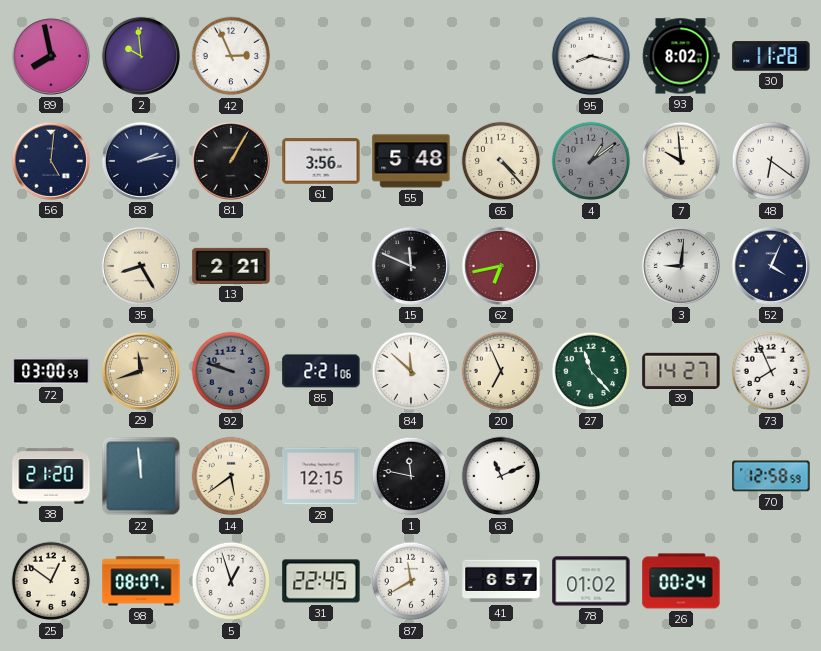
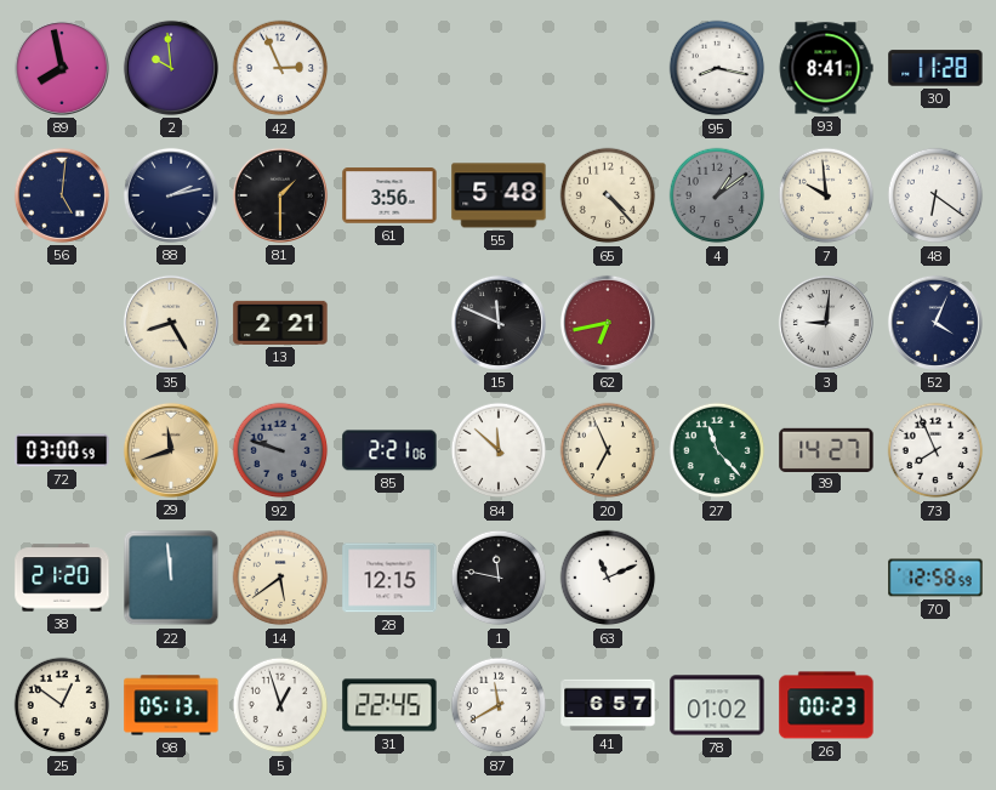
93: 8:02 -> 8:41 (826, 68)
81: 1:05 -> 1:30 (280, 195)
98: 08:07 -> 05:13 (171, 705)
26: 00:24 -> 00:23 (826, 705)
